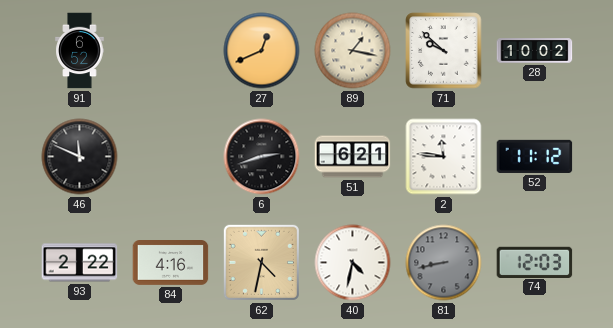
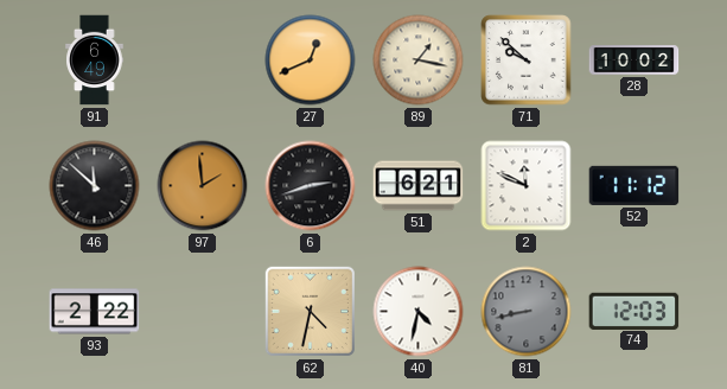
91: 6:52 -> 6:49 (95, 60)
46: 11:49 -> 11:52 (95, 186)
97: none -> 1:59 (203, 186)
2: 11:46 -> 11:49 (527, 186)
84: 4:16 -> none (171, 263)
